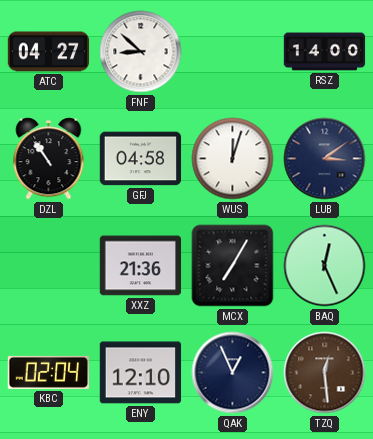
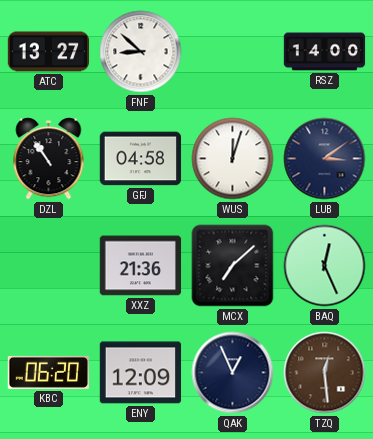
ATC: 04:27 -> 13:27 (49, 52)
MCX: 7:05 -> 7:08 (233, 266)
KBC: 02:04 -> 06:20 (48, 372)
ENY: 12:10 -> 12:09 (141, 373)
